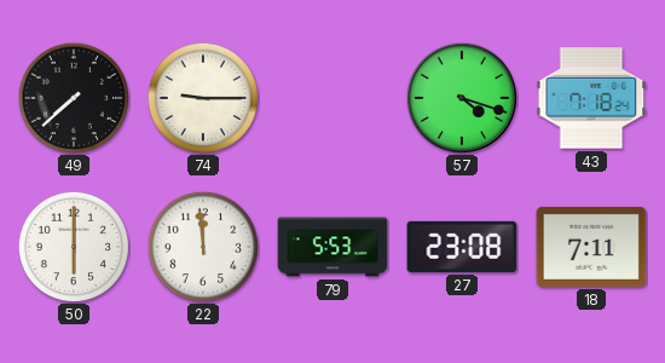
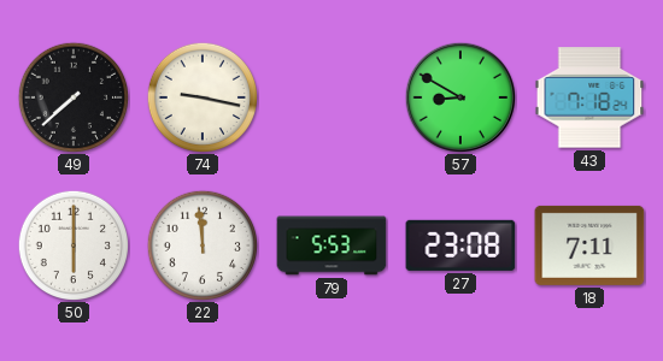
74: 9:15 -> 9:17 (201, 96)
57: 4:18 -> 8:50 (460, 97)
